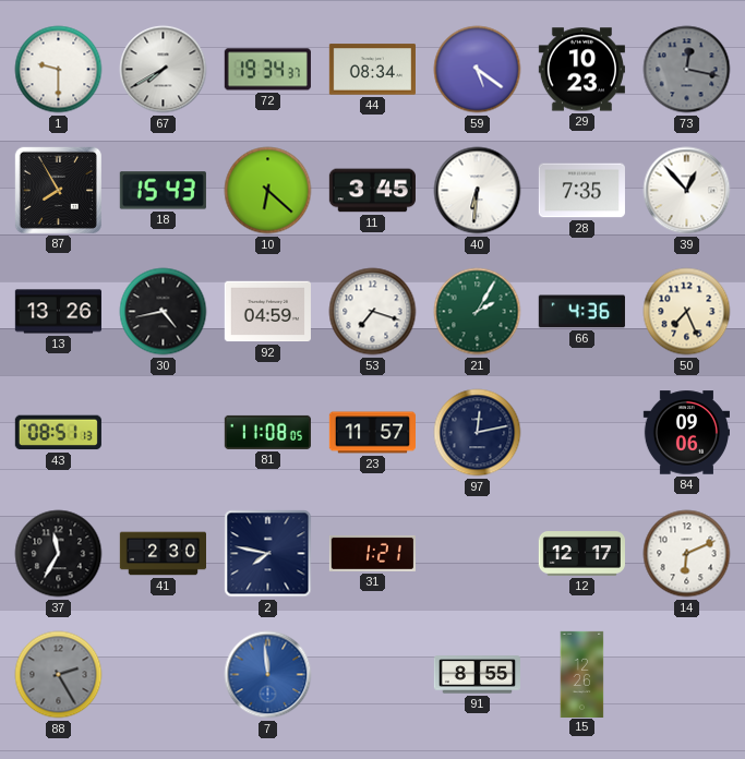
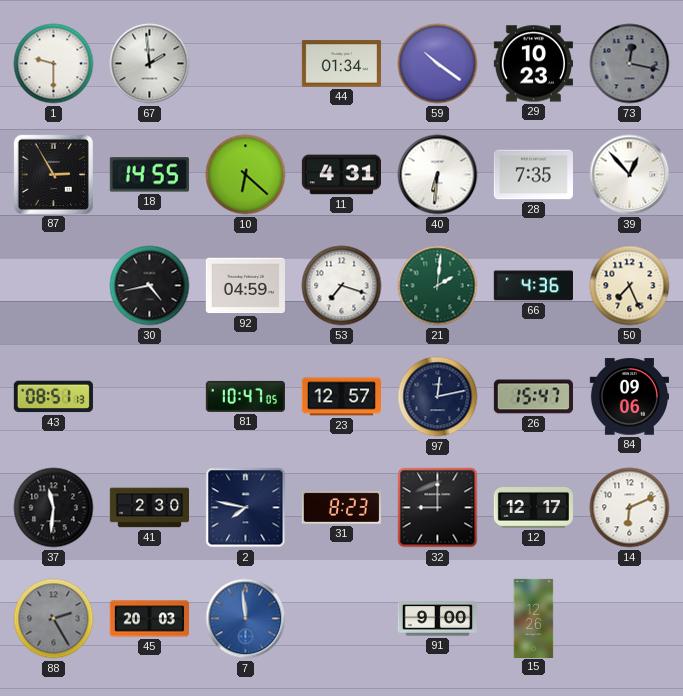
67: 7:40 -> 1:59 (150, 64)
72: 19:34 -> none (267, 70)
44: 08:34 -> 01:34 (341, 64)
59: 5:21 -> 10:21 (438, 64)
87: 7:55 -> 2:55 (53, 174)
18: 15:43 -> 14:55 (149, 175)
11: 3:45 -> 4:31 (341, 175)
13: 13:26 -> none (58, 312)
21: 2:05 -> 2:01 (438, 286)
81: 11:08 -> 10:47 (245, 396)
23: 11:57 -> 12:57 (341, 397)
26: none -> 15:47 (533, 397)
37: 11:35 -> 11:31 (54, 508)
31: 1:21 -> 8:23 (341, 507)
32: none -> 9:00 (438, 508)
45: none -> 20:03 (149, 619)
91: 8:55 -> 9:00 (437, 619)
